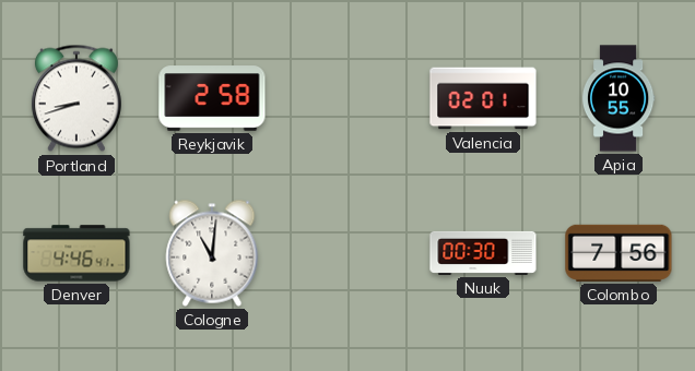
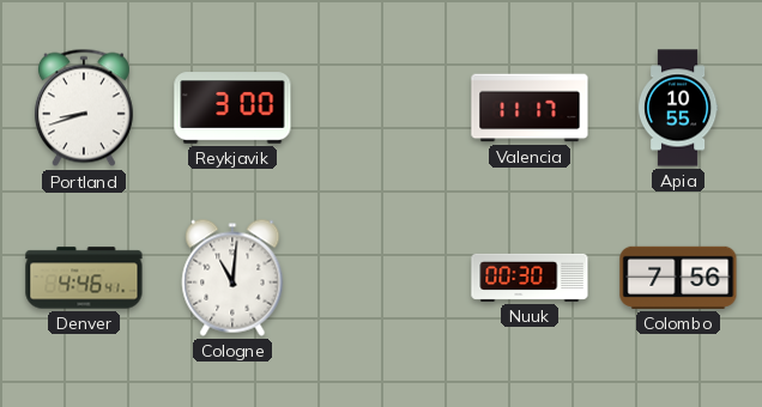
Reykjavik: 2:58 -> 3:00 (232, 108)
Valencia: 02:01 -> 11:17 (530, 108)
